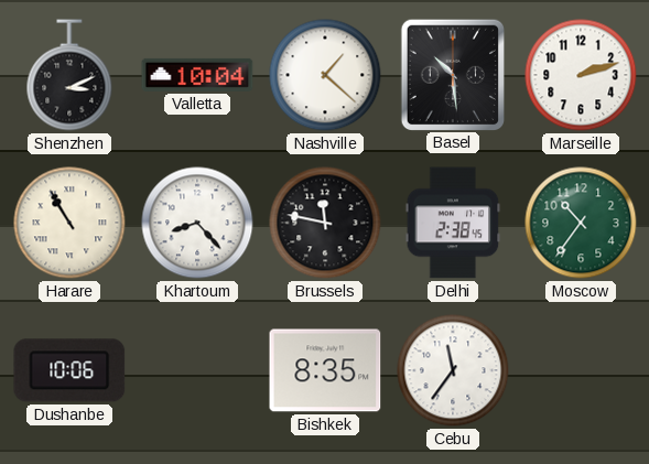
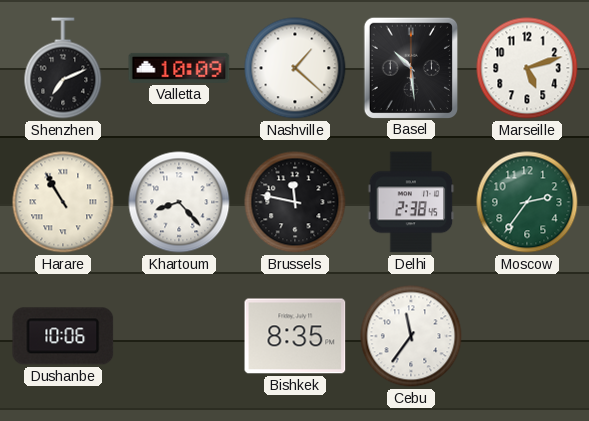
Shenzhen: 3:11 -> 7:11 (63, 68)
Valletta: 10:04 -> 10:09 (179, 68)
Marseille: 2:12 -> 5:12 (527, 68)
Moscow: 10:36 -> 2:36 (527, 202)
